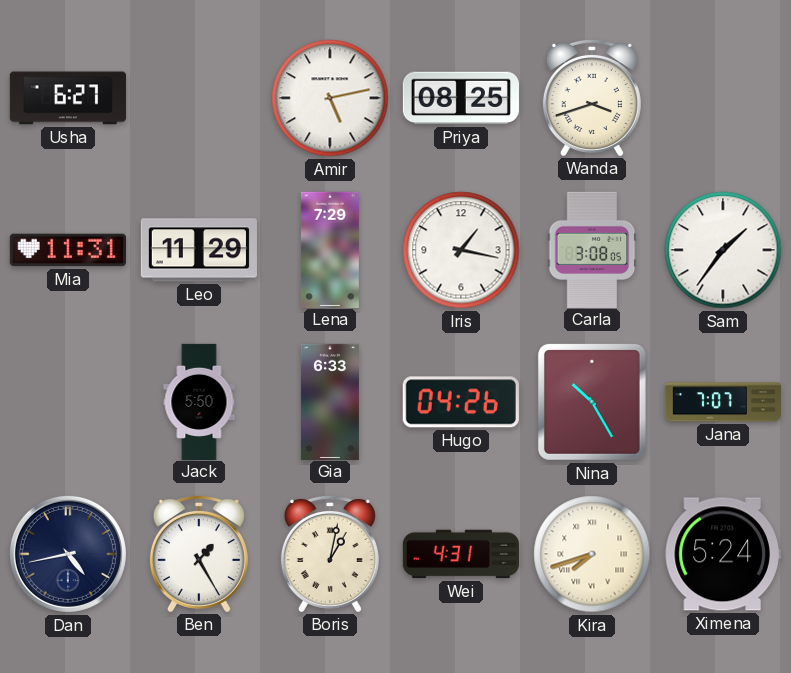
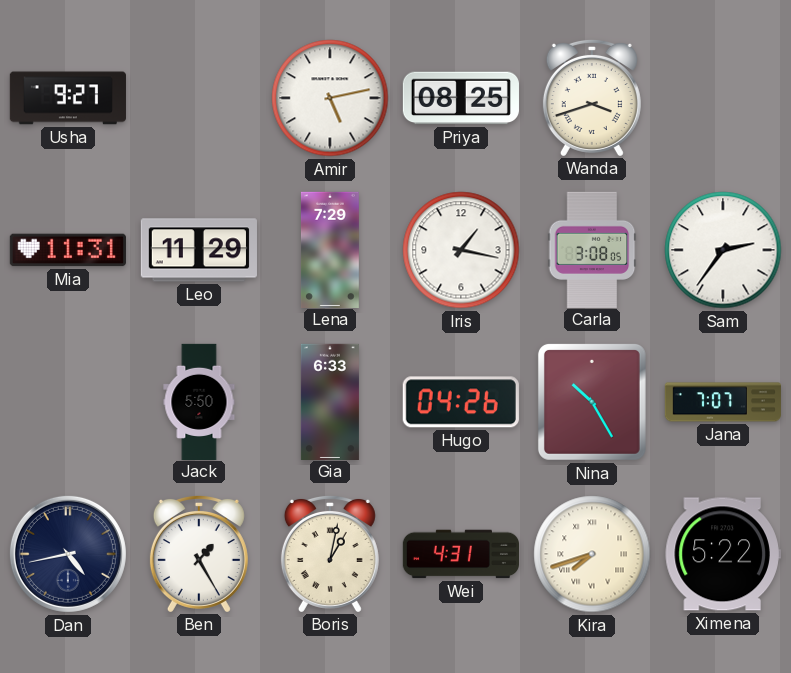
Usha: 6:27 -> 9:27 (68, 98)
Sam: 1:36 -> 2:36 (723, 250)
Ximena: 5:24 -> 5:22 (723, 554)
